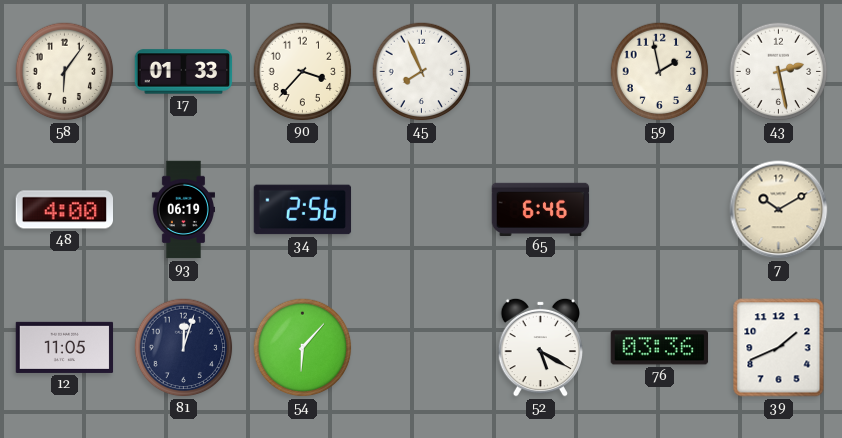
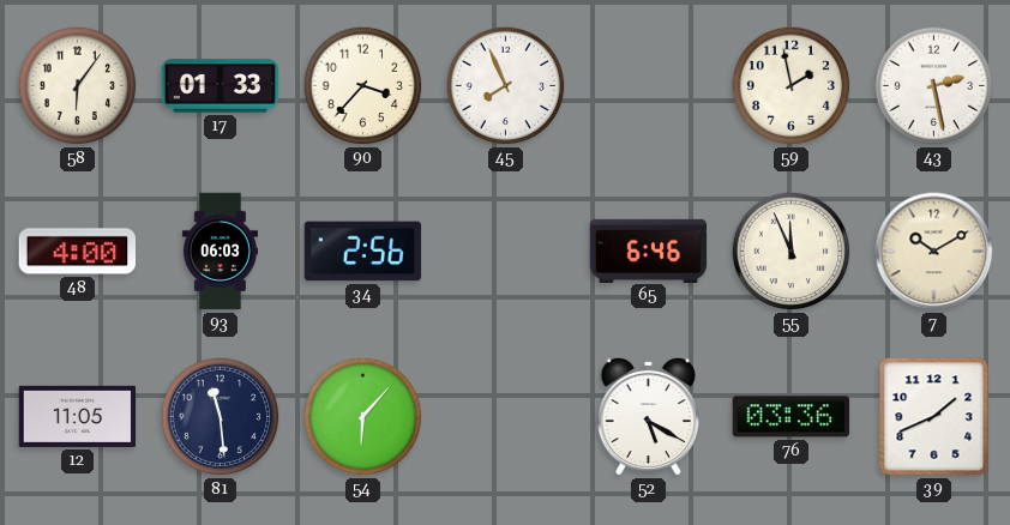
93: 06:19 -> 06:03 (220, 252)
55: none -> 11:56 (792, 252)
81: 12:03 -> 11:29 (221, 417)
